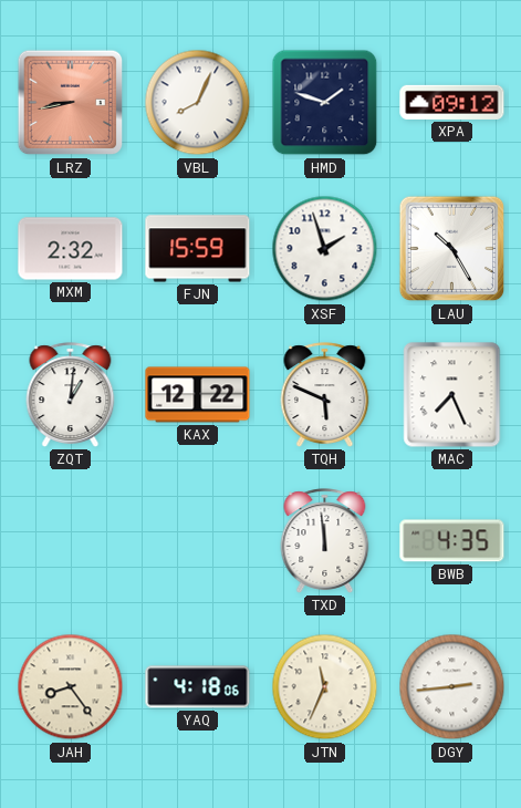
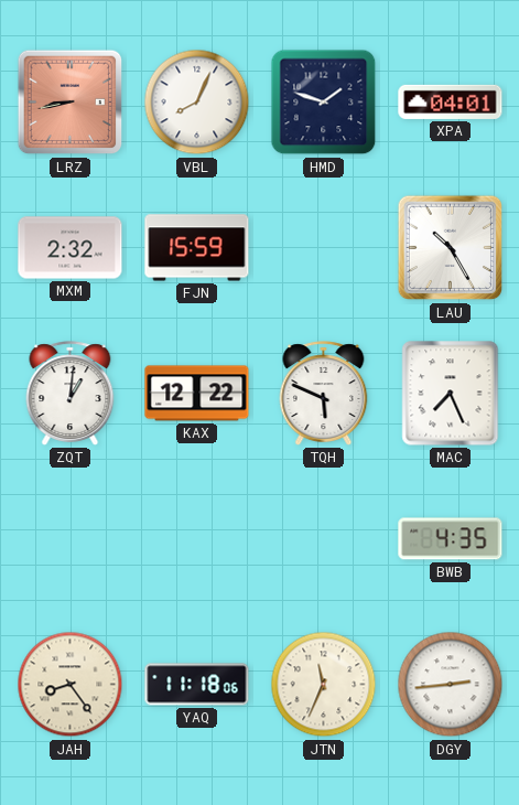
XPA: 09:12 -> 04:01 (451, 101)
XSF: 1:57 -> none (325, 249)
TXD: 11:59 -> none (325, 541)
YAQ: 4:18 -> 11:18 (197, 685)
